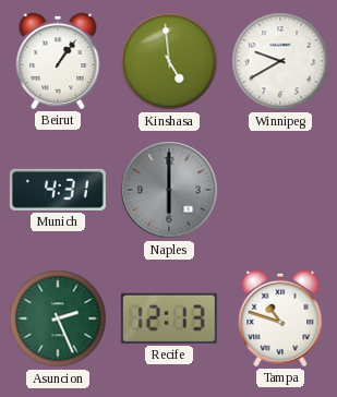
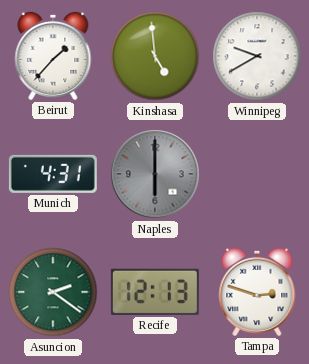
Beirut: 1:06 -> 1:37 (53, 56)
Asuncion: 2:26 -> 2:21 (53, 292)
Tampa: 10:48 -> 2:48 (257, 292)
